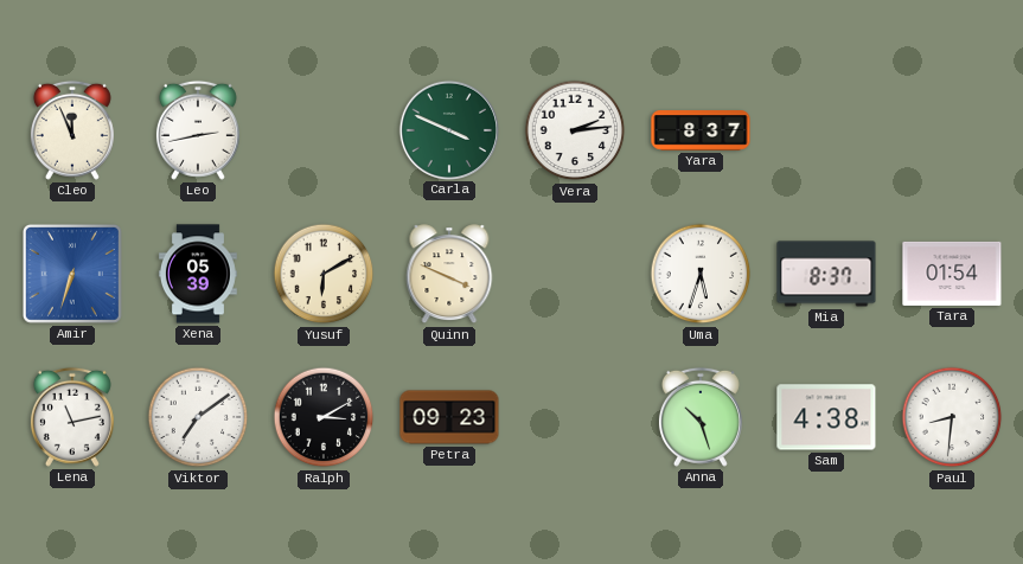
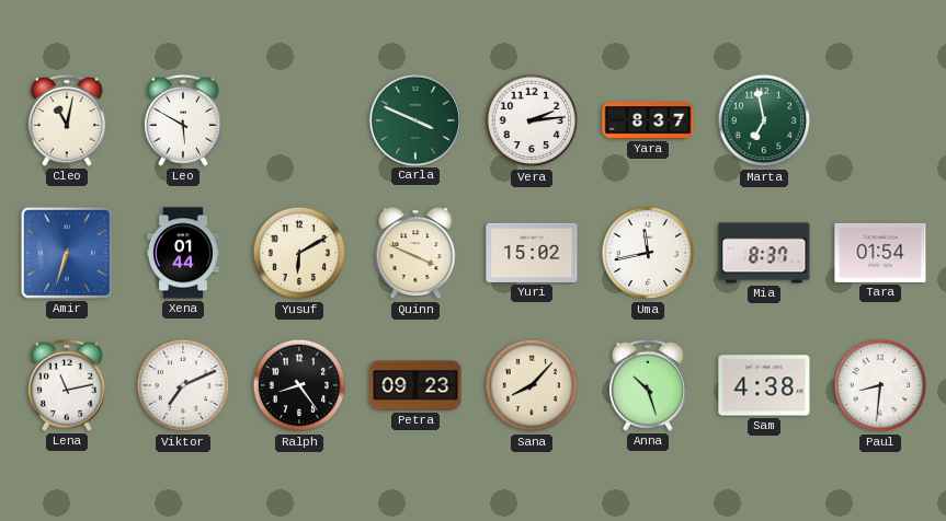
Cleo: 11:56 -> 11:02 (67, 120)
Leo: 2:43 -> 5:50 (183, 120)
Marta: none -> 6:58 (764, 120)
Xena: 05:39 -> 01:44 (183, 253)
Yuri: none -> 15:02 (532, 253)
Uma: 5:33 -> 11:43 (648, 253)
Viktor: 7:09 -> 7:11 (183, 385)
Ralph: 3:10 -> 8:24 (299, 385)
Sana: none -> 8:07 (532, 385)
